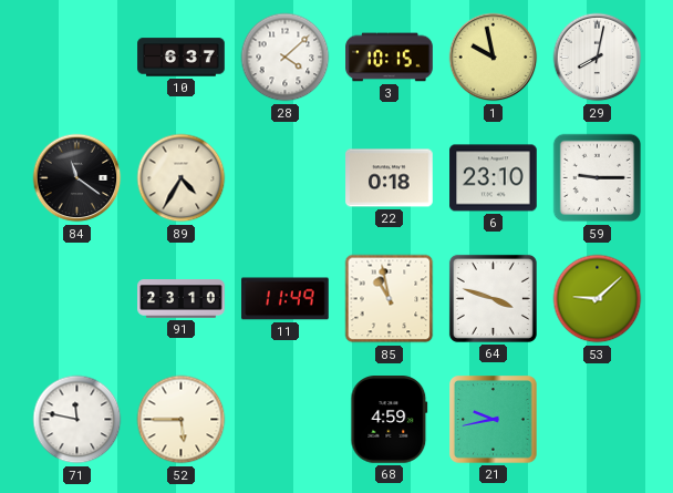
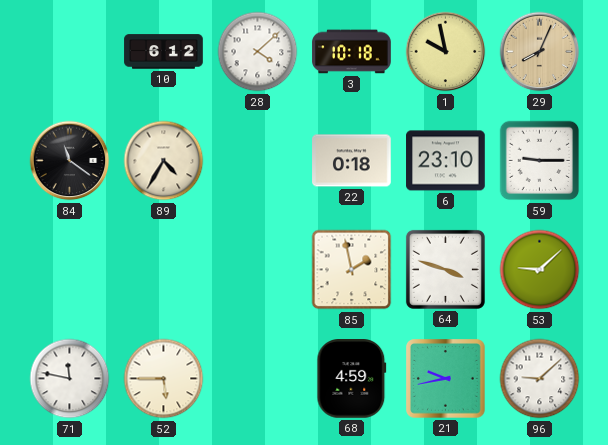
10: 6:37 -> 6:12 (164, 52)
3: 10:15 -> 10:18 (352, 52)
29: 8:02 -> 8:04 (540, 52)
29 dial: white -> champagne (540, 52)
91: 23:10 -> none (182, 299)
11: 11:49 -> none (286, 299)
85: 10:58 -> 1:58 (352, 270)
96: none -> 9:08 (540, 379)
